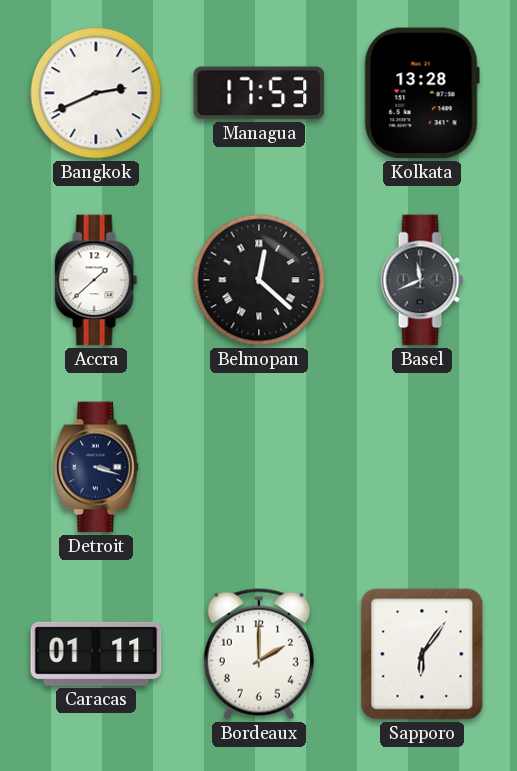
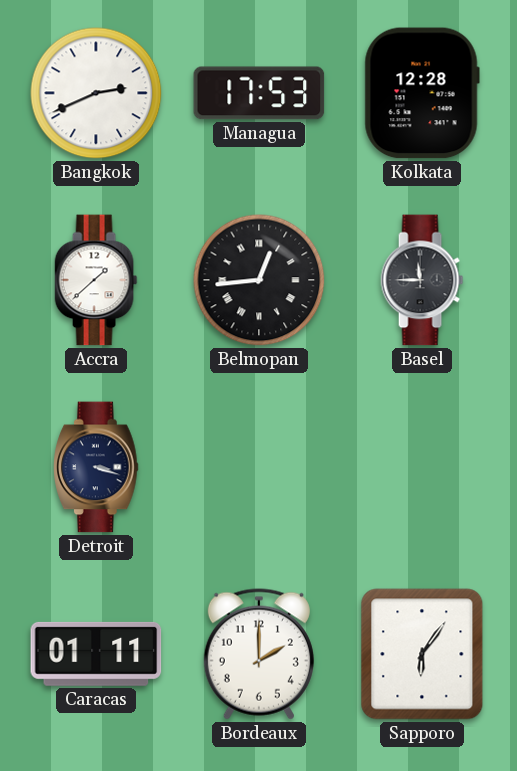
Kolkata: 13:28 -> 12:28 (422, 93)
Belmopan: 12:22 -> 12:44 (259, 280)
Basel: 11:41 -> 11:45 (422, 280)
